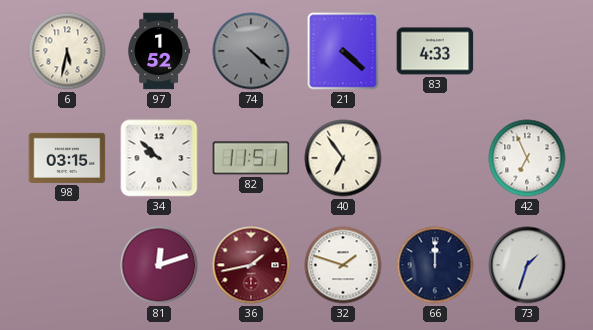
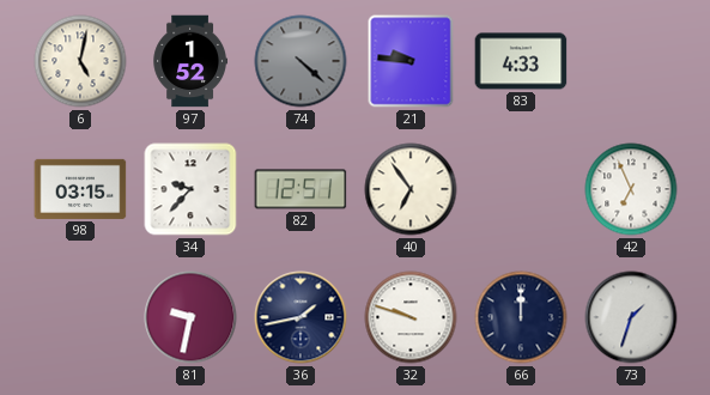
6: 5:32 -> 5:02 (80, 61)
21: 4:22 -> 9:46 (411, 61)
34: 9:52 -> 9:37 (190, 189)
82: 11:51 -> 12:51 (301, 189)
81: 12:12 -> 9:32 (190, 317)
36 dial: burgundy -> navy (301, 317)
32: 1:48 -> 9:48 (411, 317)
